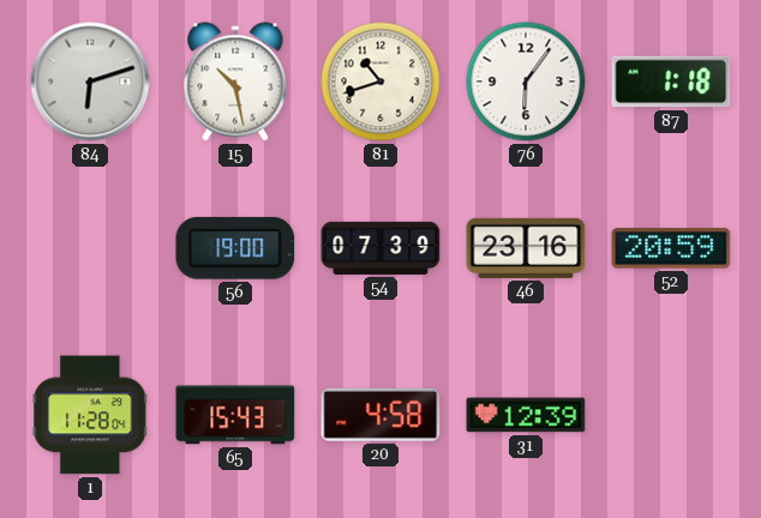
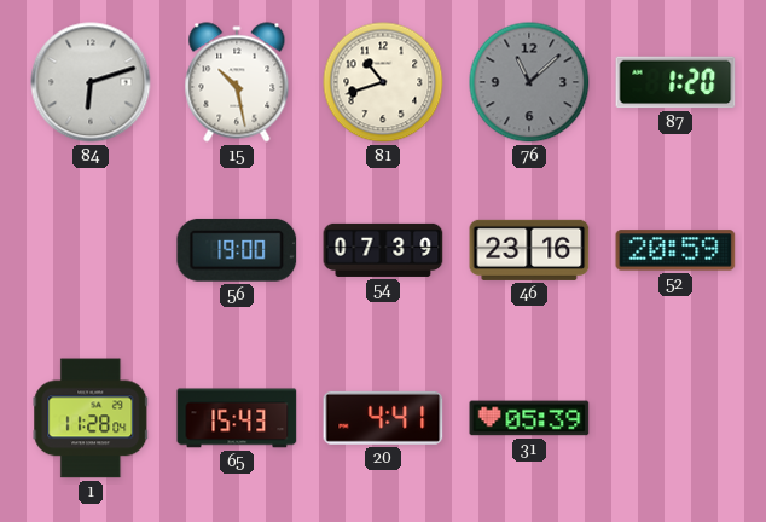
76: 6:06 -> 11:08 (529, 82)
76 dial: white -> grey (529, 82)
87: 1:18 -> 1:20 (675, 82)
20: 4:58 -> 4:41 (383, 418)
31: 12:39 -> 05:39 (529, 418)
